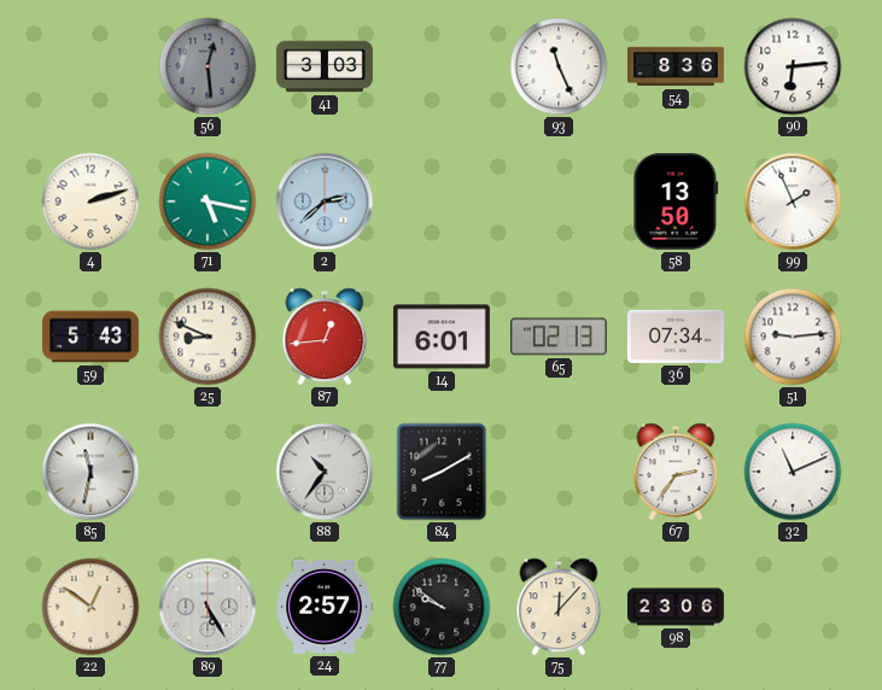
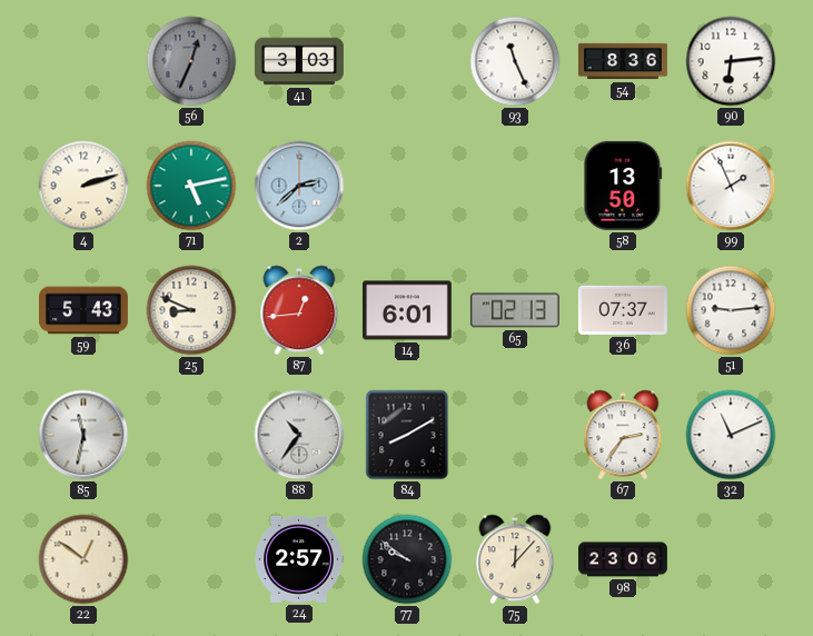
56: 12:29 -> 12:34 (191, 61)
71: 5:17 -> 5:13 (191, 186)
36: 07:34 -> 07:37 (623, 310)
89: 5:25 -> none (208, 607)
